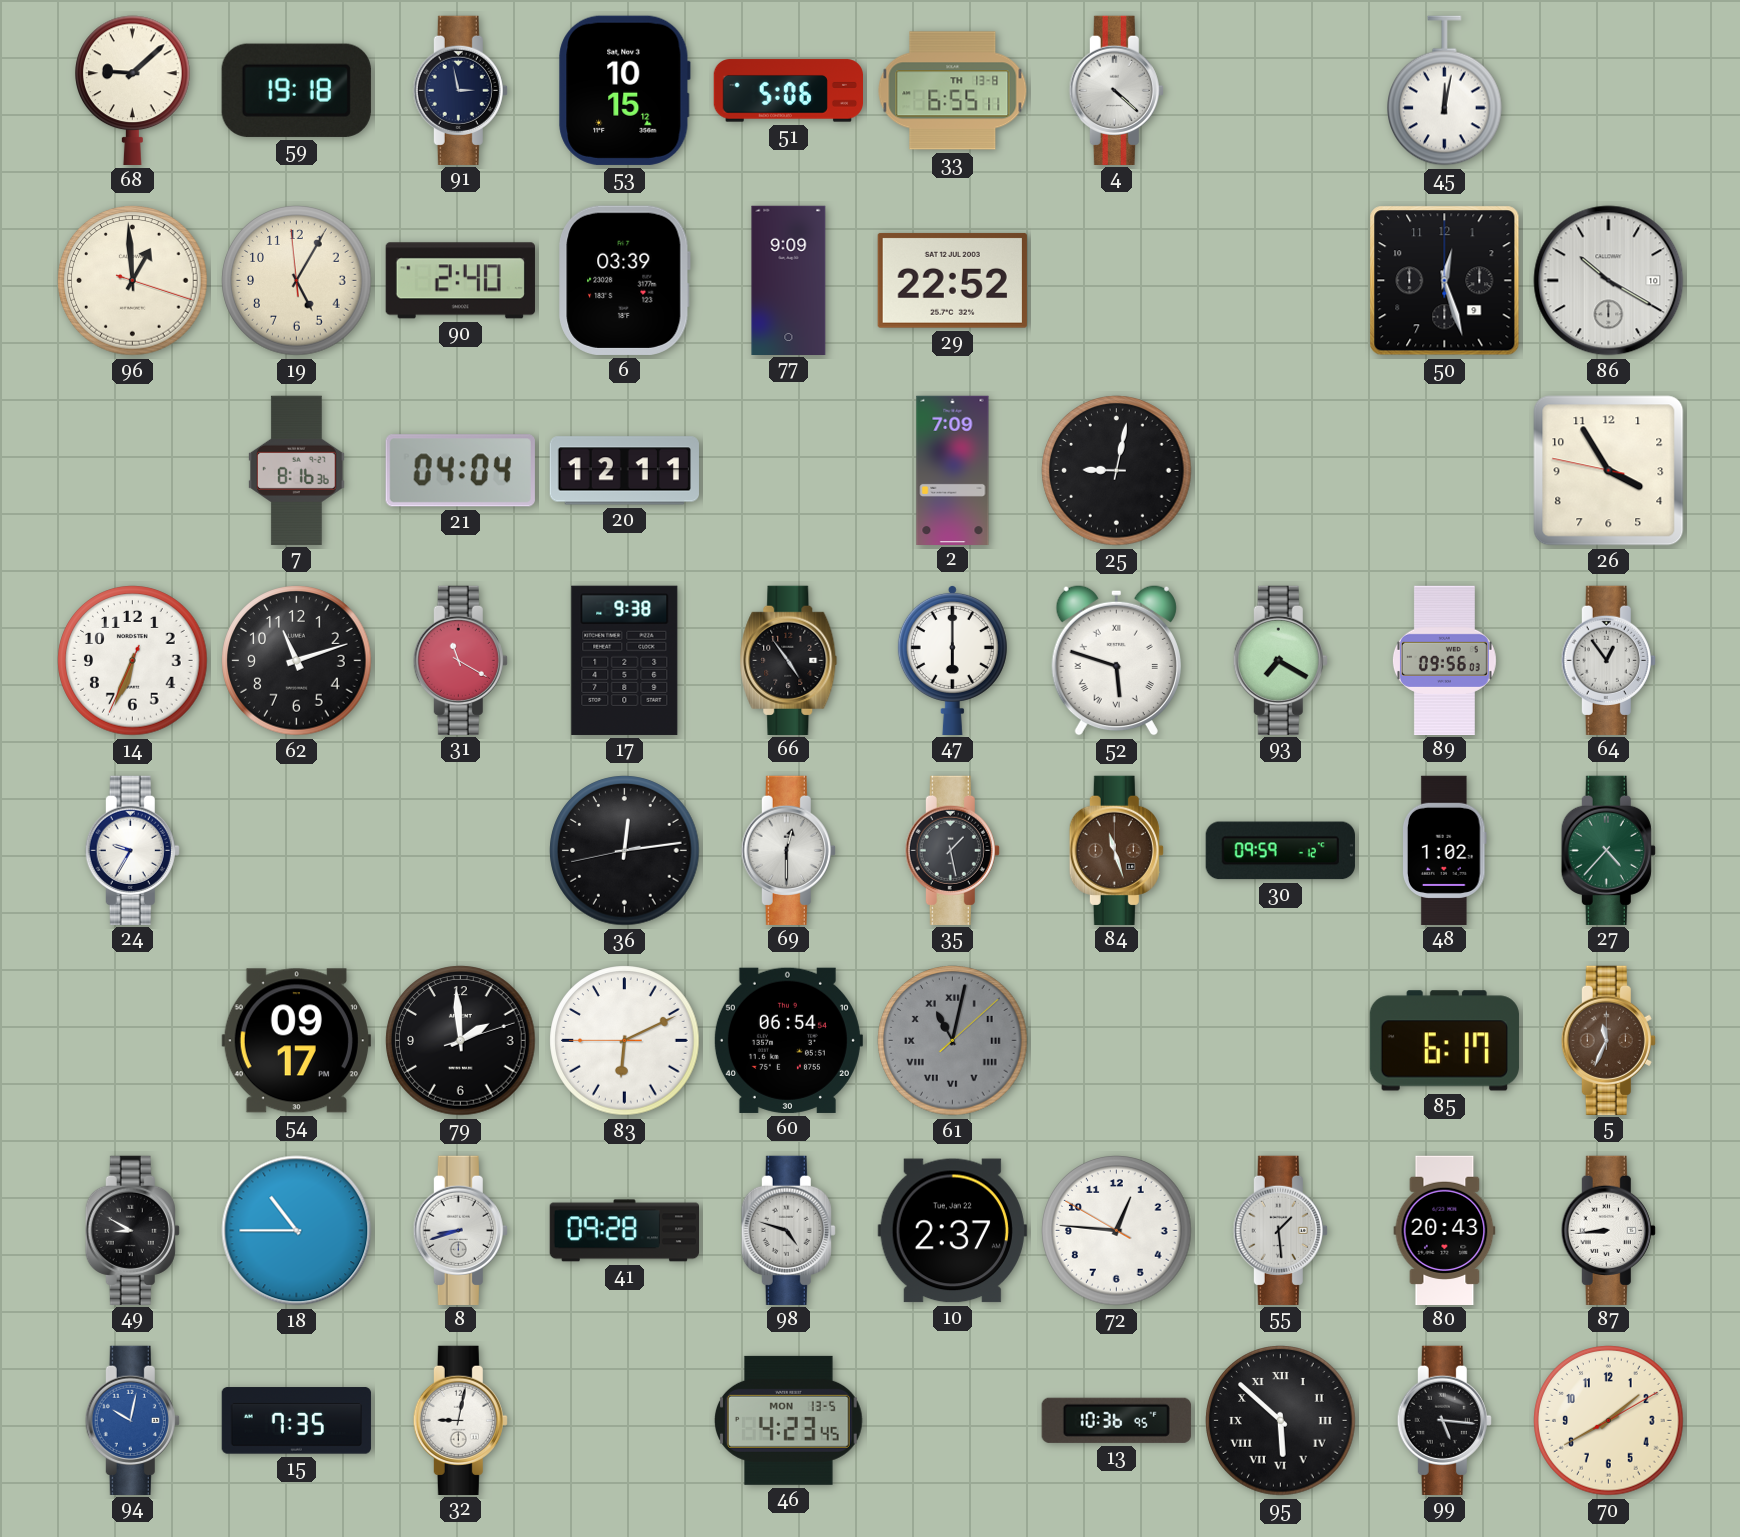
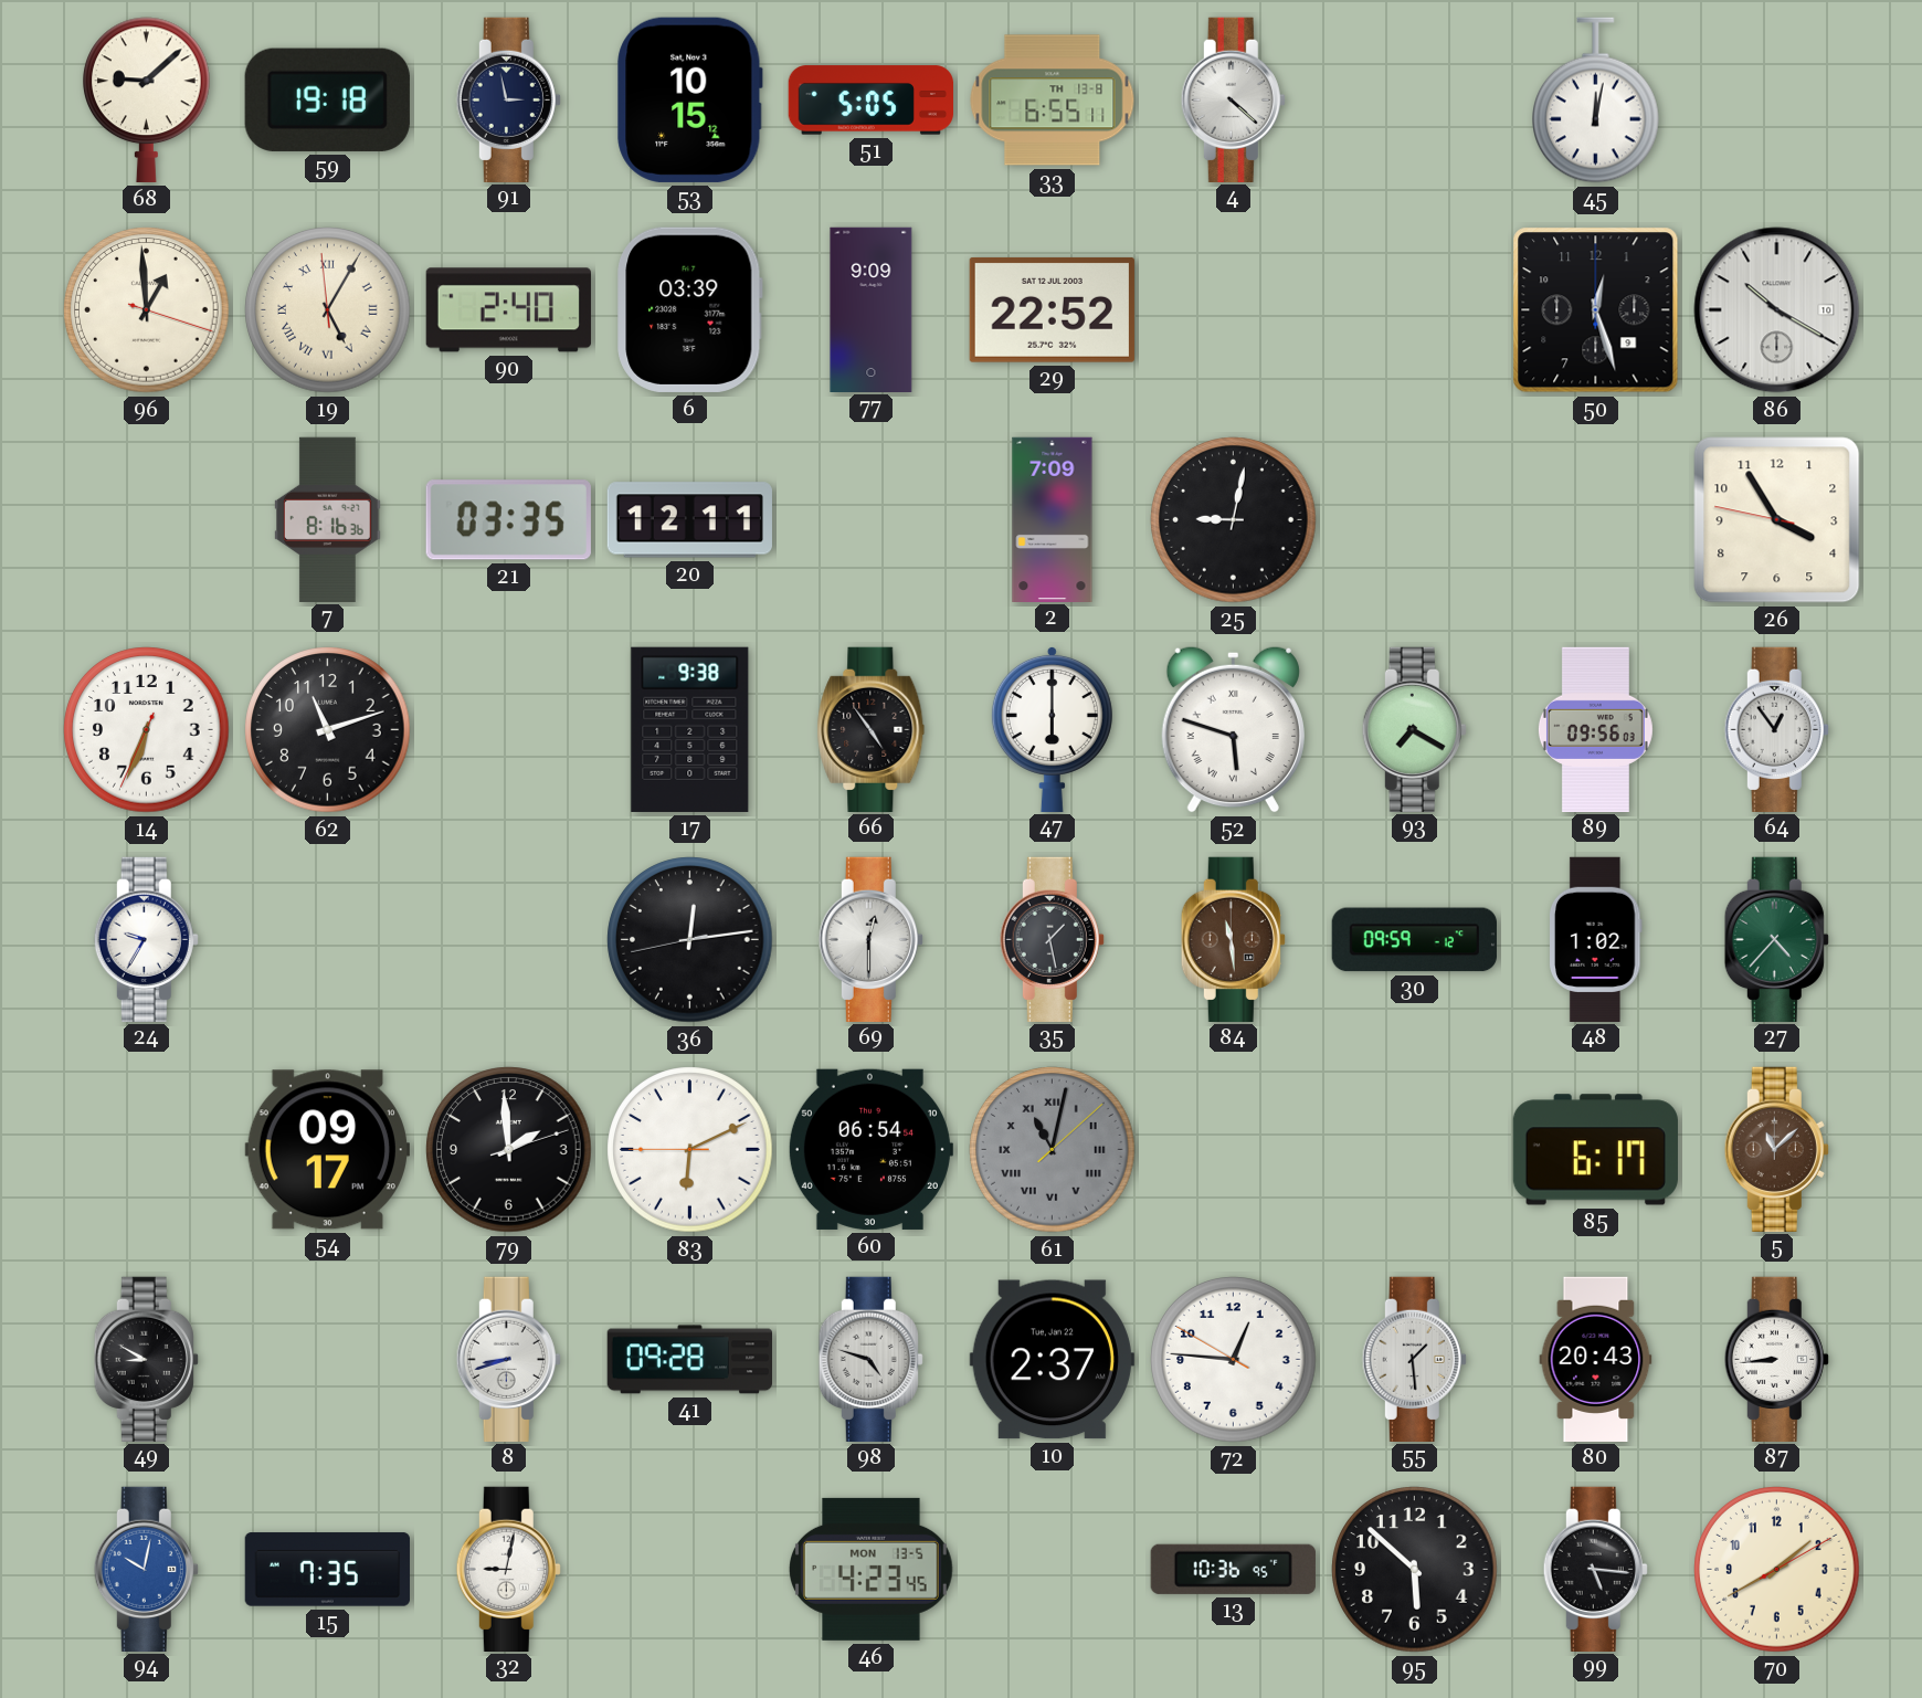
51: 5:06 -> 5:05 (870, 101)
19 numerals: Arabic -> Roman (328, 310)
21: 04:04 -> 03:35 (508, 520)
31: 11:20 -> none (460, 660)
84: 11:27 -> 11:29 (1233, 939)
5: 11:34 -> 11:08 (1776, 1149)
18: 10:45 -> none (297, 1231)
95 numerals: Roman -> Arabic (1415, 1570)
